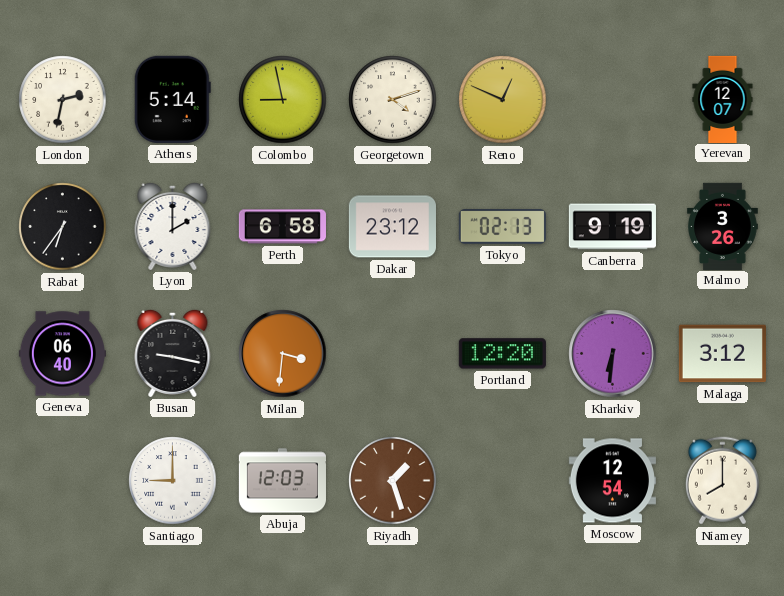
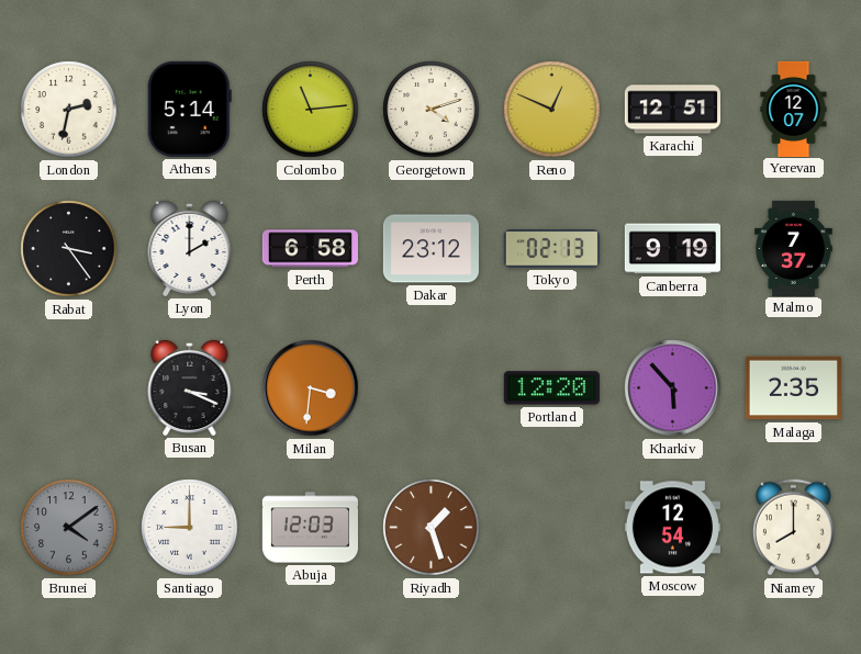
Colombo: 8:58 -> 11:14 (311, 110)
Karachi: none -> 12:51 (672, 110)
Rabat: 6:36 -> 3:24 (69, 249)
Malmo: 3:26 -> 7:37 (794, 248)
Geneva: 06:40 -> none (62, 354)
Busan: 9:17 -> 3:19 (190, 387)
Kharkiv: 6:31 -> 5:53 (673, 388)
Malaga: 3:12 -> 2:35 (793, 388)
Brunei: none -> 4:09 (69, 528)
